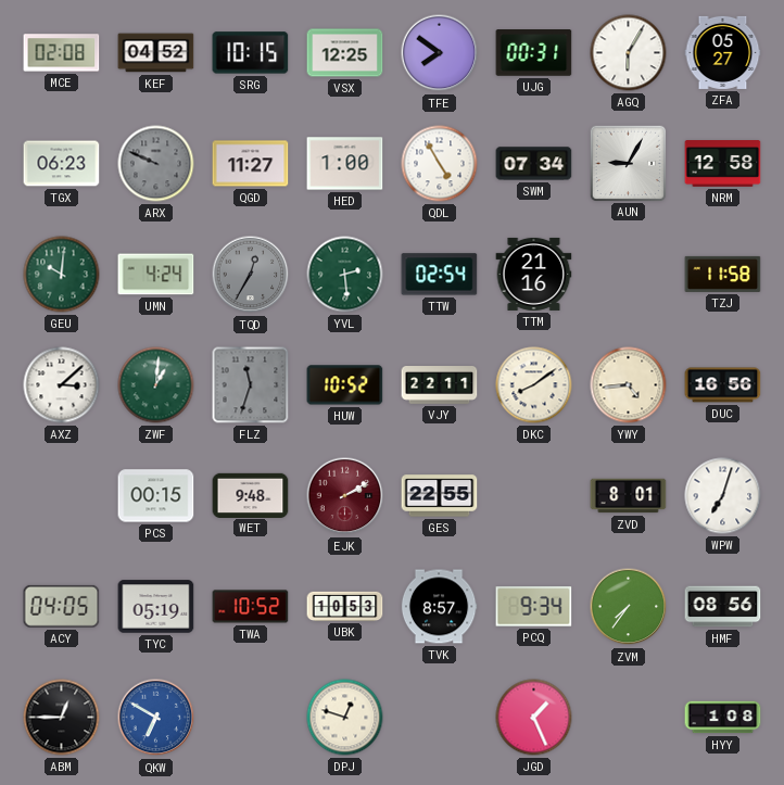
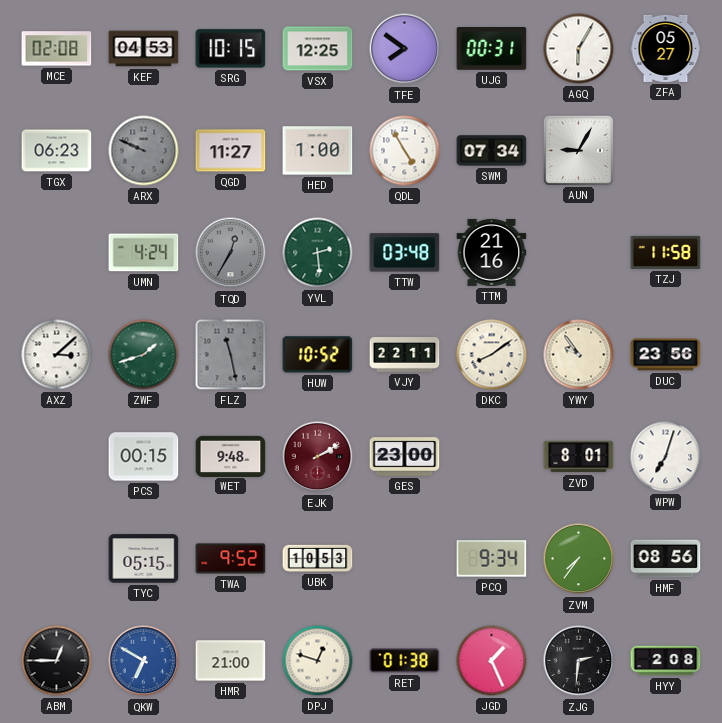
KEF: 04:52 -> 04:53 (144, 49)
NRM: 12:58 -> none (723, 164)
GEU: 10:01 -> none (62, 275)
TTW: 02:54 -> 03:48 (405, 253)
ZWF: 1:01 -> 1:42 (144, 355)
FLZ: 11:33 -> 11:28 (231, 355)
YWY: 4:44 -> 9:54 (579, 355)
DUC: 16:56 -> 23:56 (666, 355)
GES: 22:55 -> 23:00 (405, 457)
ACY: 04:05 -> none (62, 606)
TYC: 05:19 -> 05:15 (144, 559)
TWA: 10:52 -> 9:52 (231, 559)
TVK: 8:57 -> none (439, 607)
HMR: none -> 21:00 (231, 661)
RET: none -> 01:38 (405, 661)
ZJG: none -> 2:31 (579, 661)
HYY: 1:08 -> 2:08 (666, 661)
